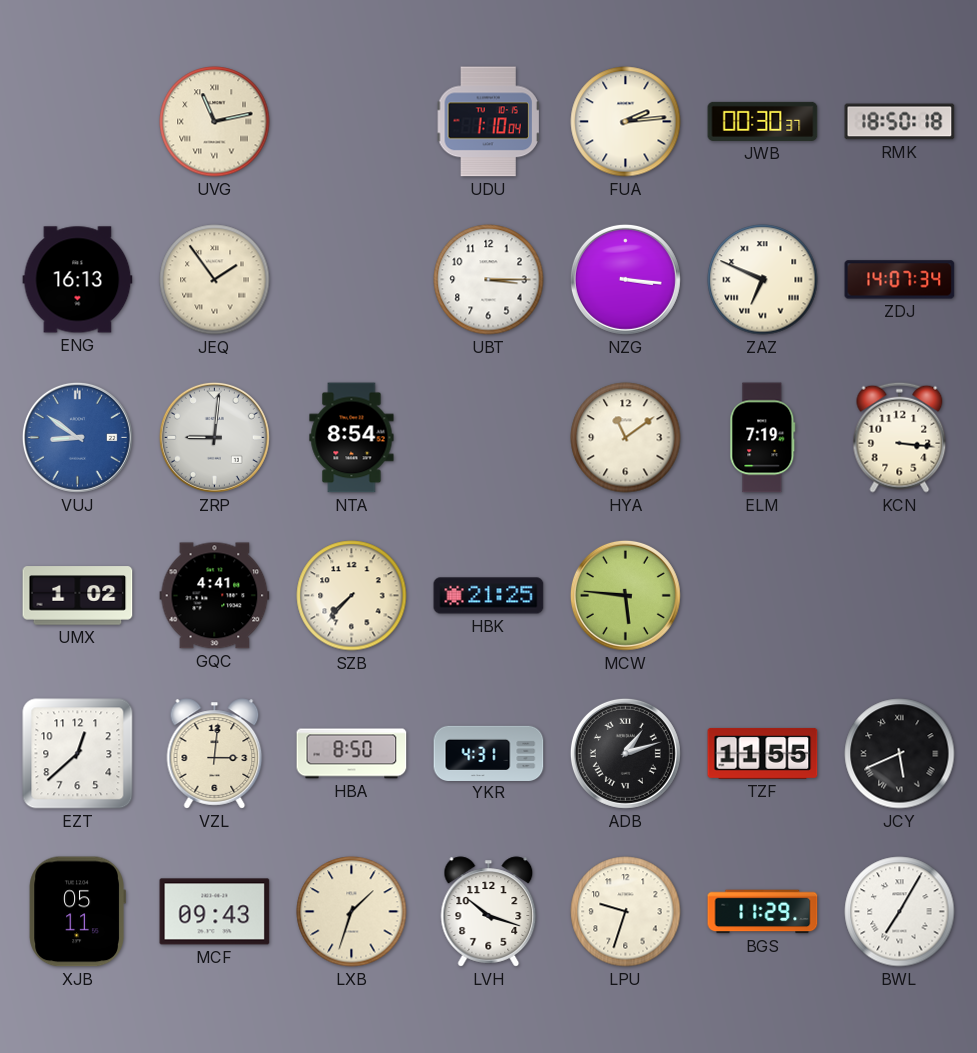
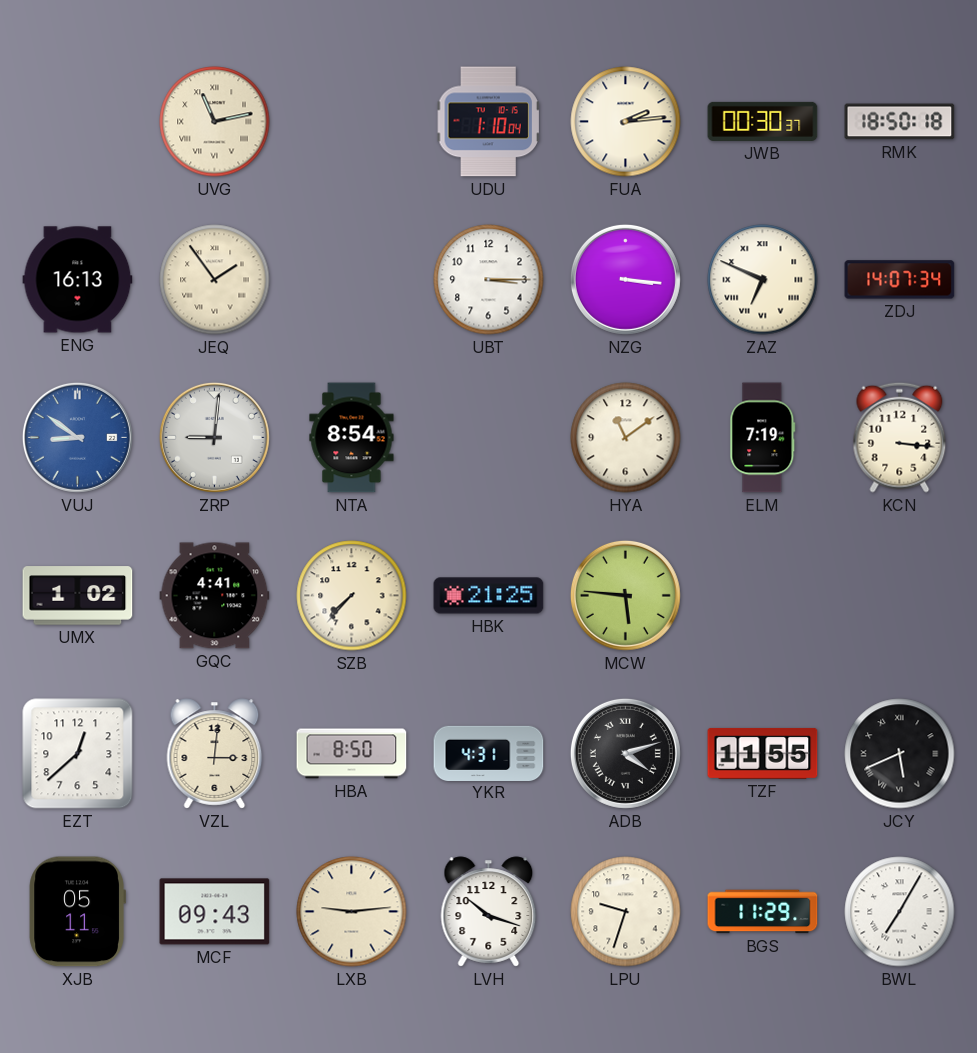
ADB: 1:12 -> 4:12 (625, 753)
LXB: 1:33 -> 9:14 (352, 912)
